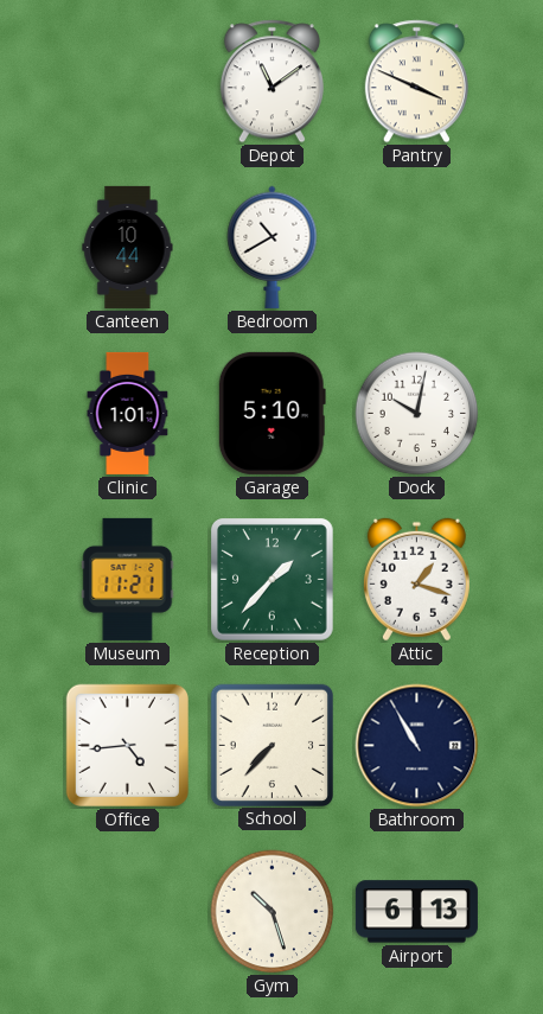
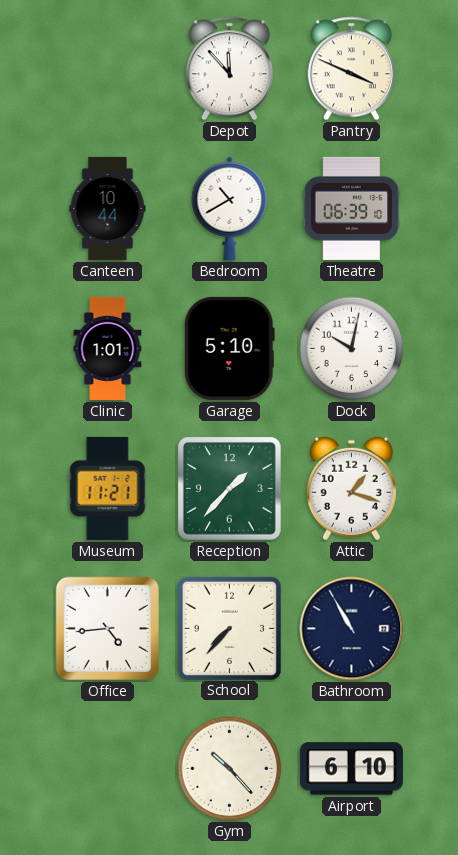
Depot: 11:09 -> 11:53 (229, 69)
Theatre: none -> 06:39 (352, 208)
Gym: 10:27 -> 10:23 (230, 769)
Airport: 6:13 -> 6:10 (351, 769)
